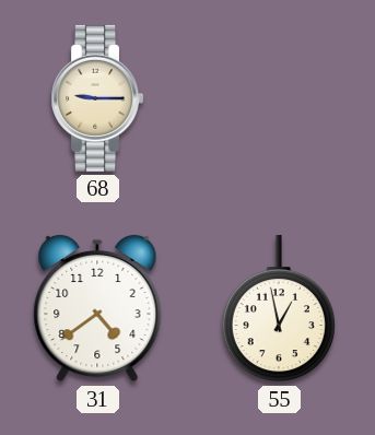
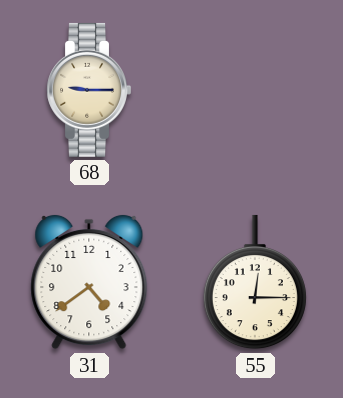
55: 12:58 -> 12:15 (255, 282)
